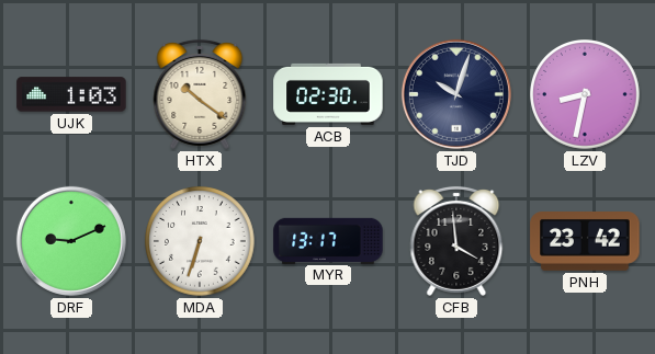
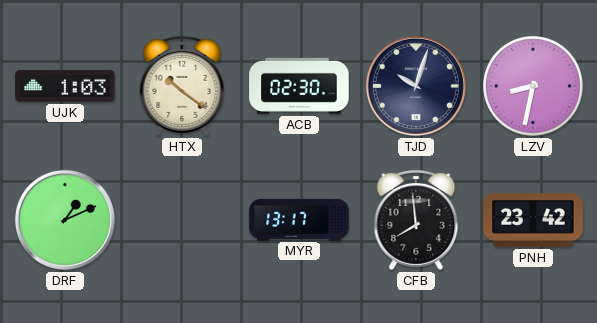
DRF: 9:11 -> 1:11 (65, 220)
MDA: 6:33 -> none (201, 242)
CFB: 3:59 -> 7:59 (416, 220)
